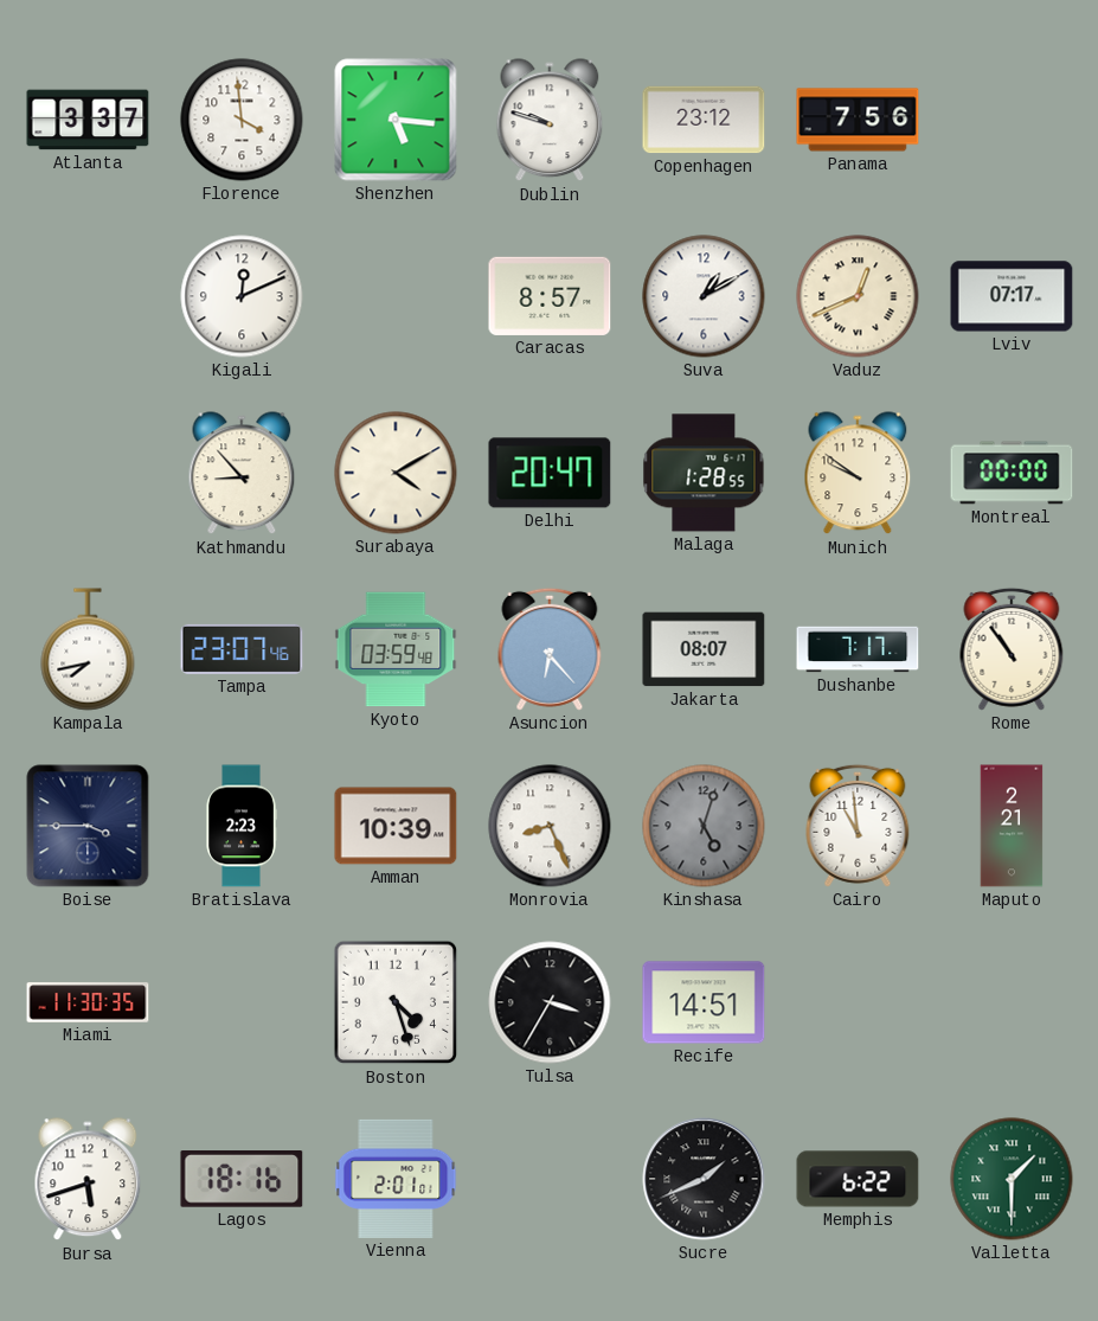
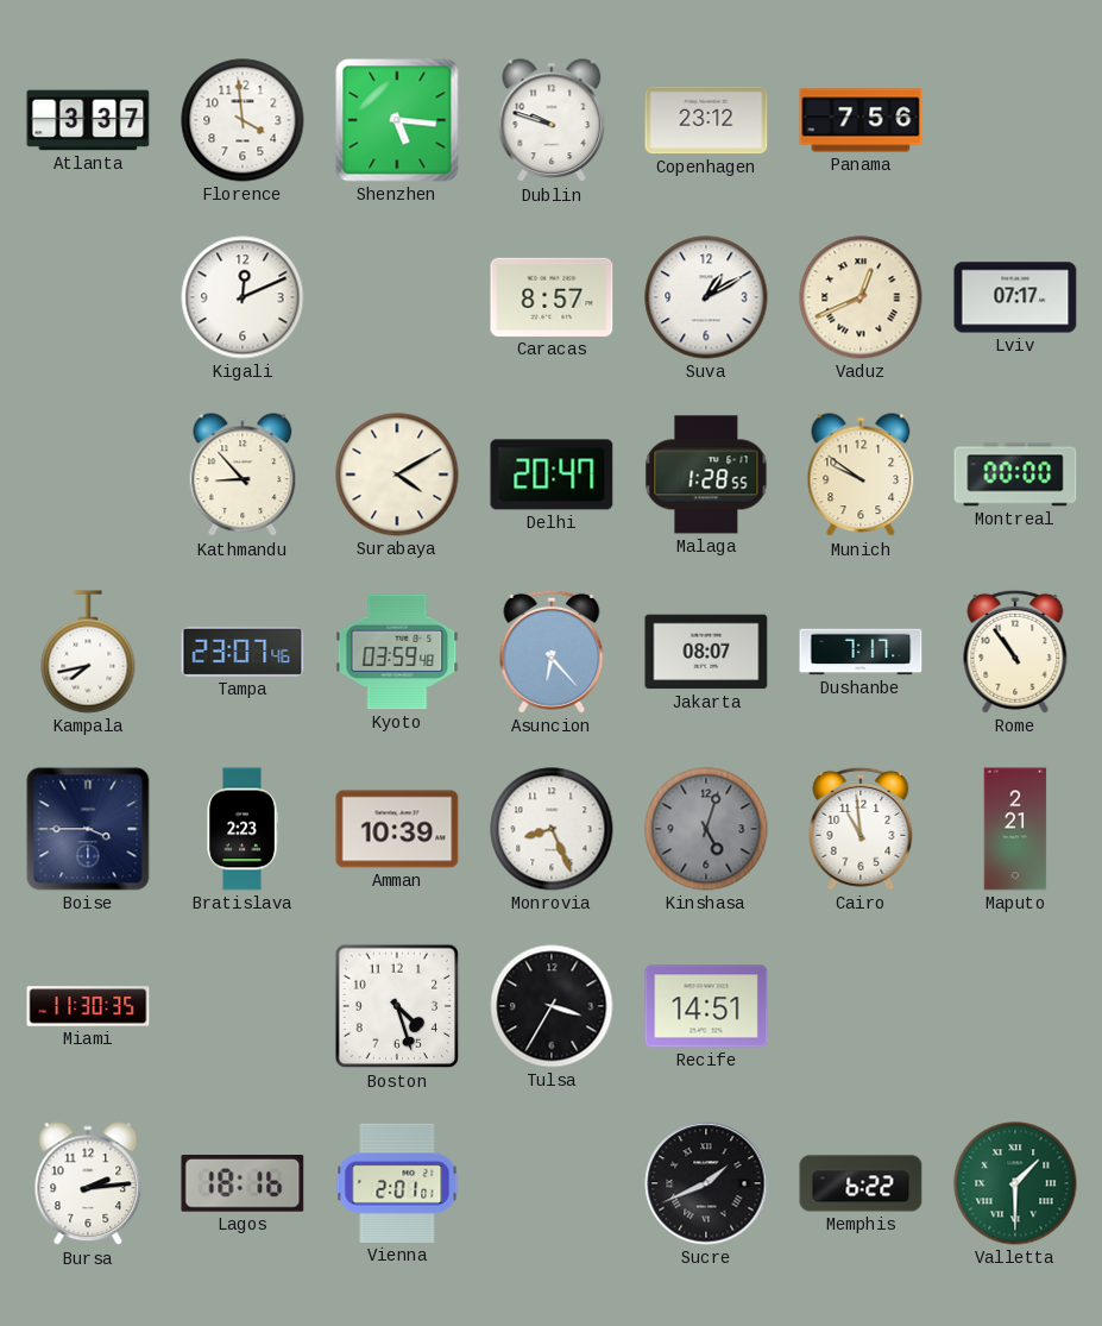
Bursa: 5:42 -> 2:14 (88, 1184)
